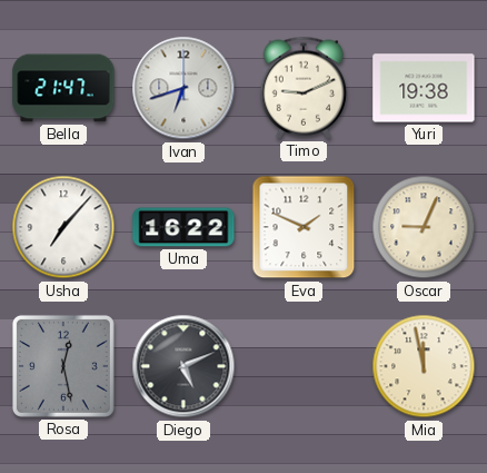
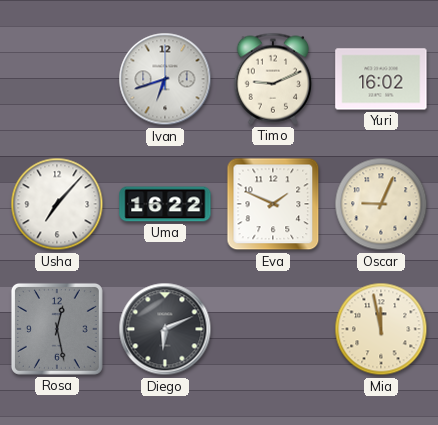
Bella: 21:47 -> none (63, 88)
Yuri: 19:38 -> 16:02 (381, 79)
Diego: 5:11 -> 6:11 (165, 329)
